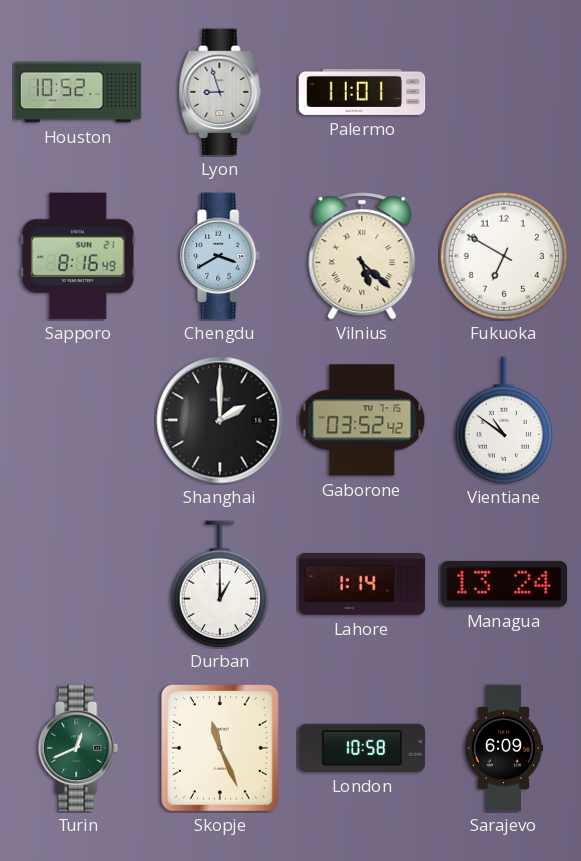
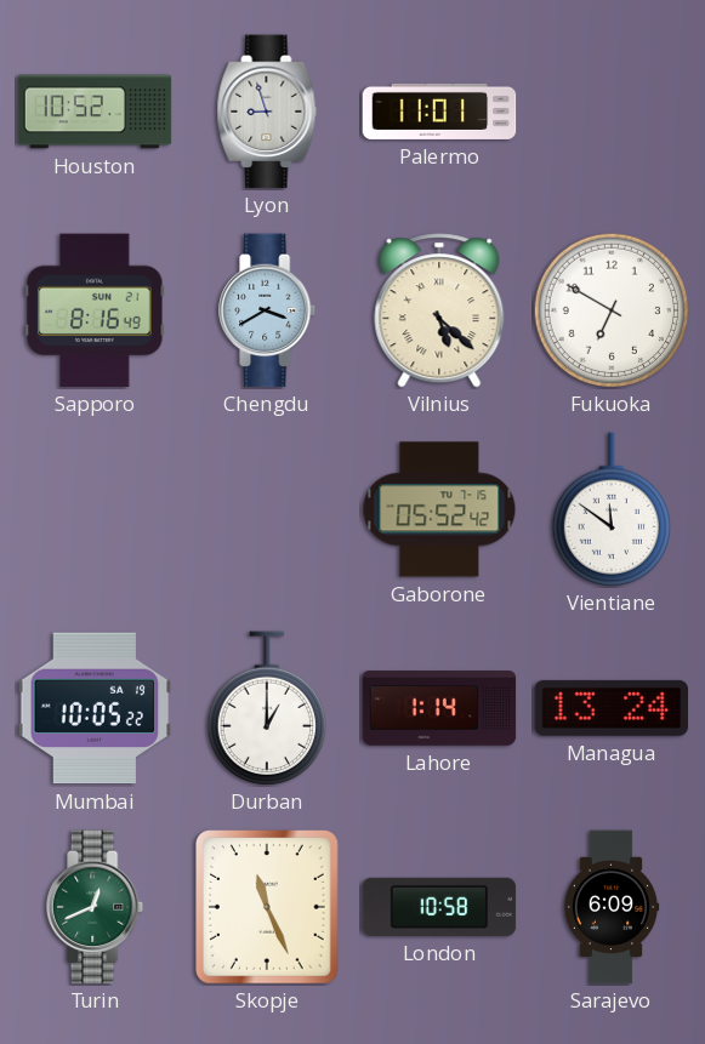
Shanghai: 2:00 -> none (220, 420)
Gaborone: 03:52 -> 05:52 (439, 509)
Vientiane: 10:51 -> 11:51 (612, 509)
Mumbai: none -> 10:05 (95, 708)
